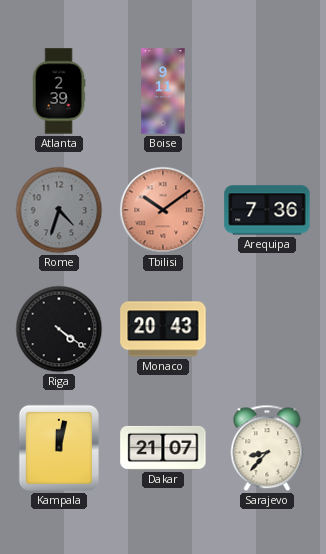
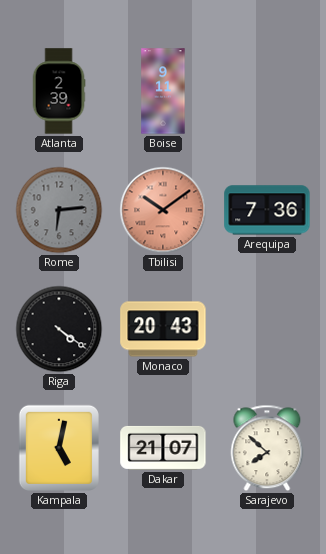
Rome: 4:33 -> 6:14 (59, 210)
Kampala: 12:02 -> 5:02 (59, 448)
Sarajevo: 8:37 -> 7:52 (267, 448)
